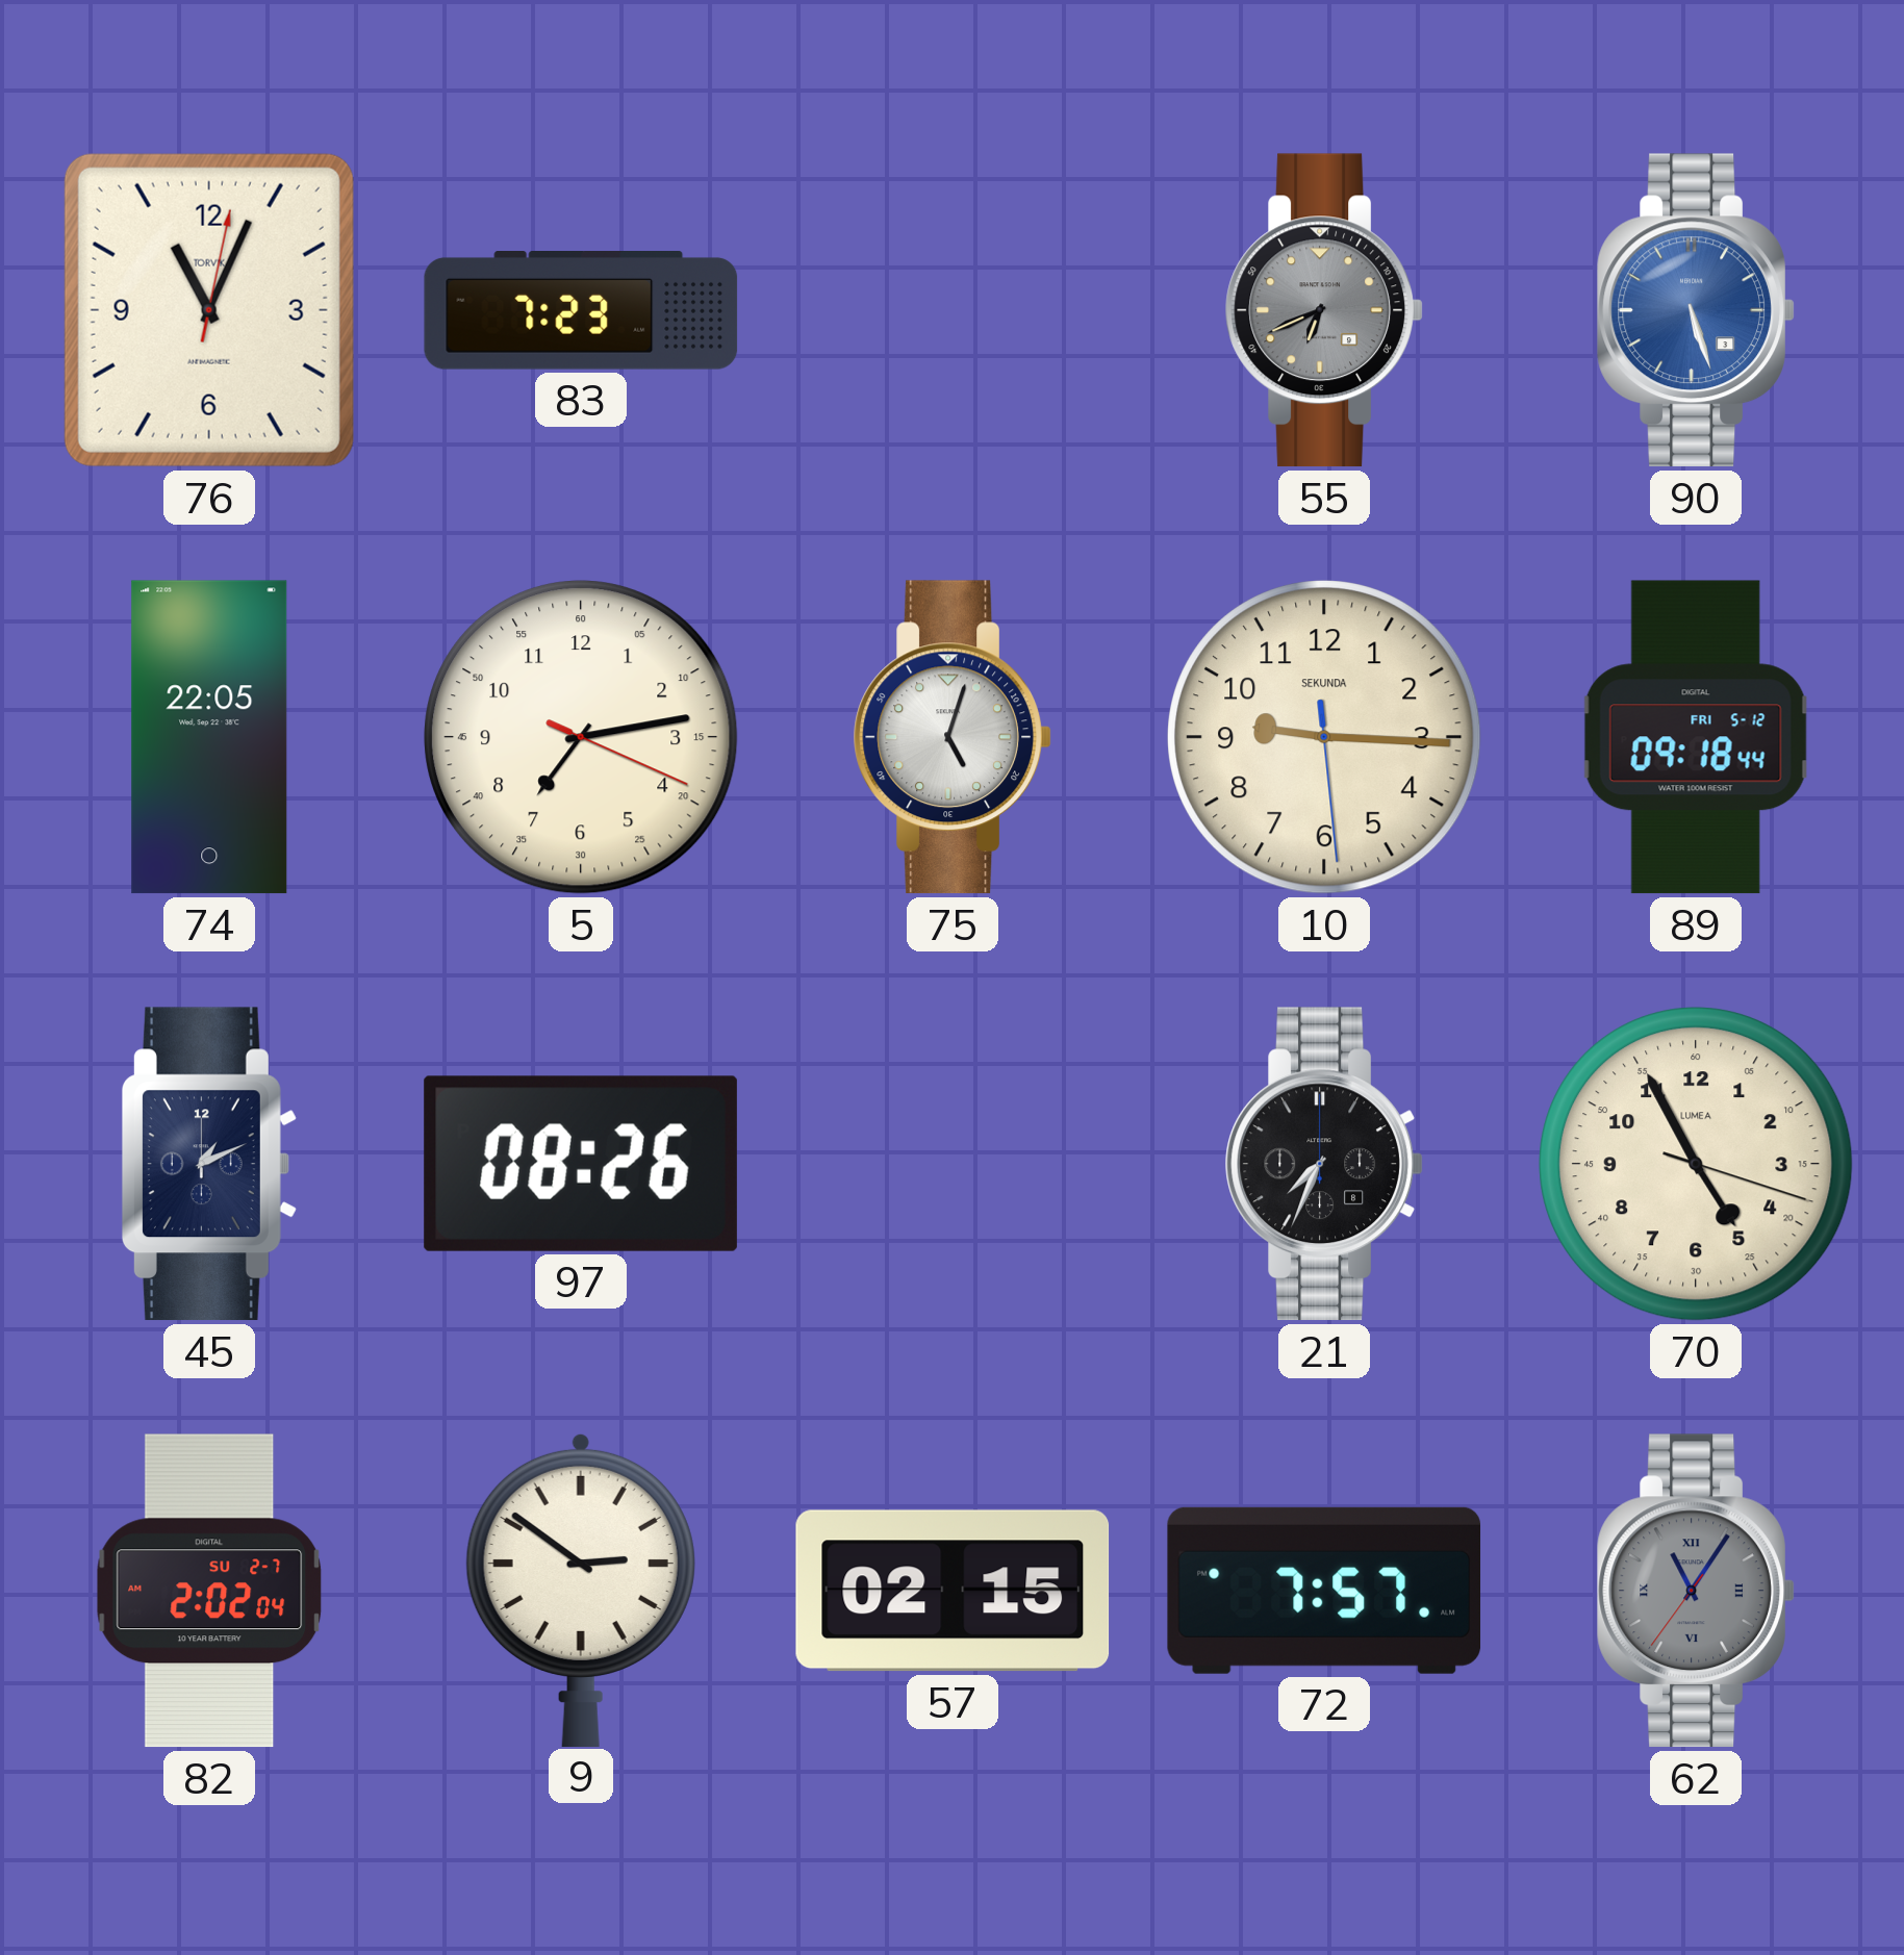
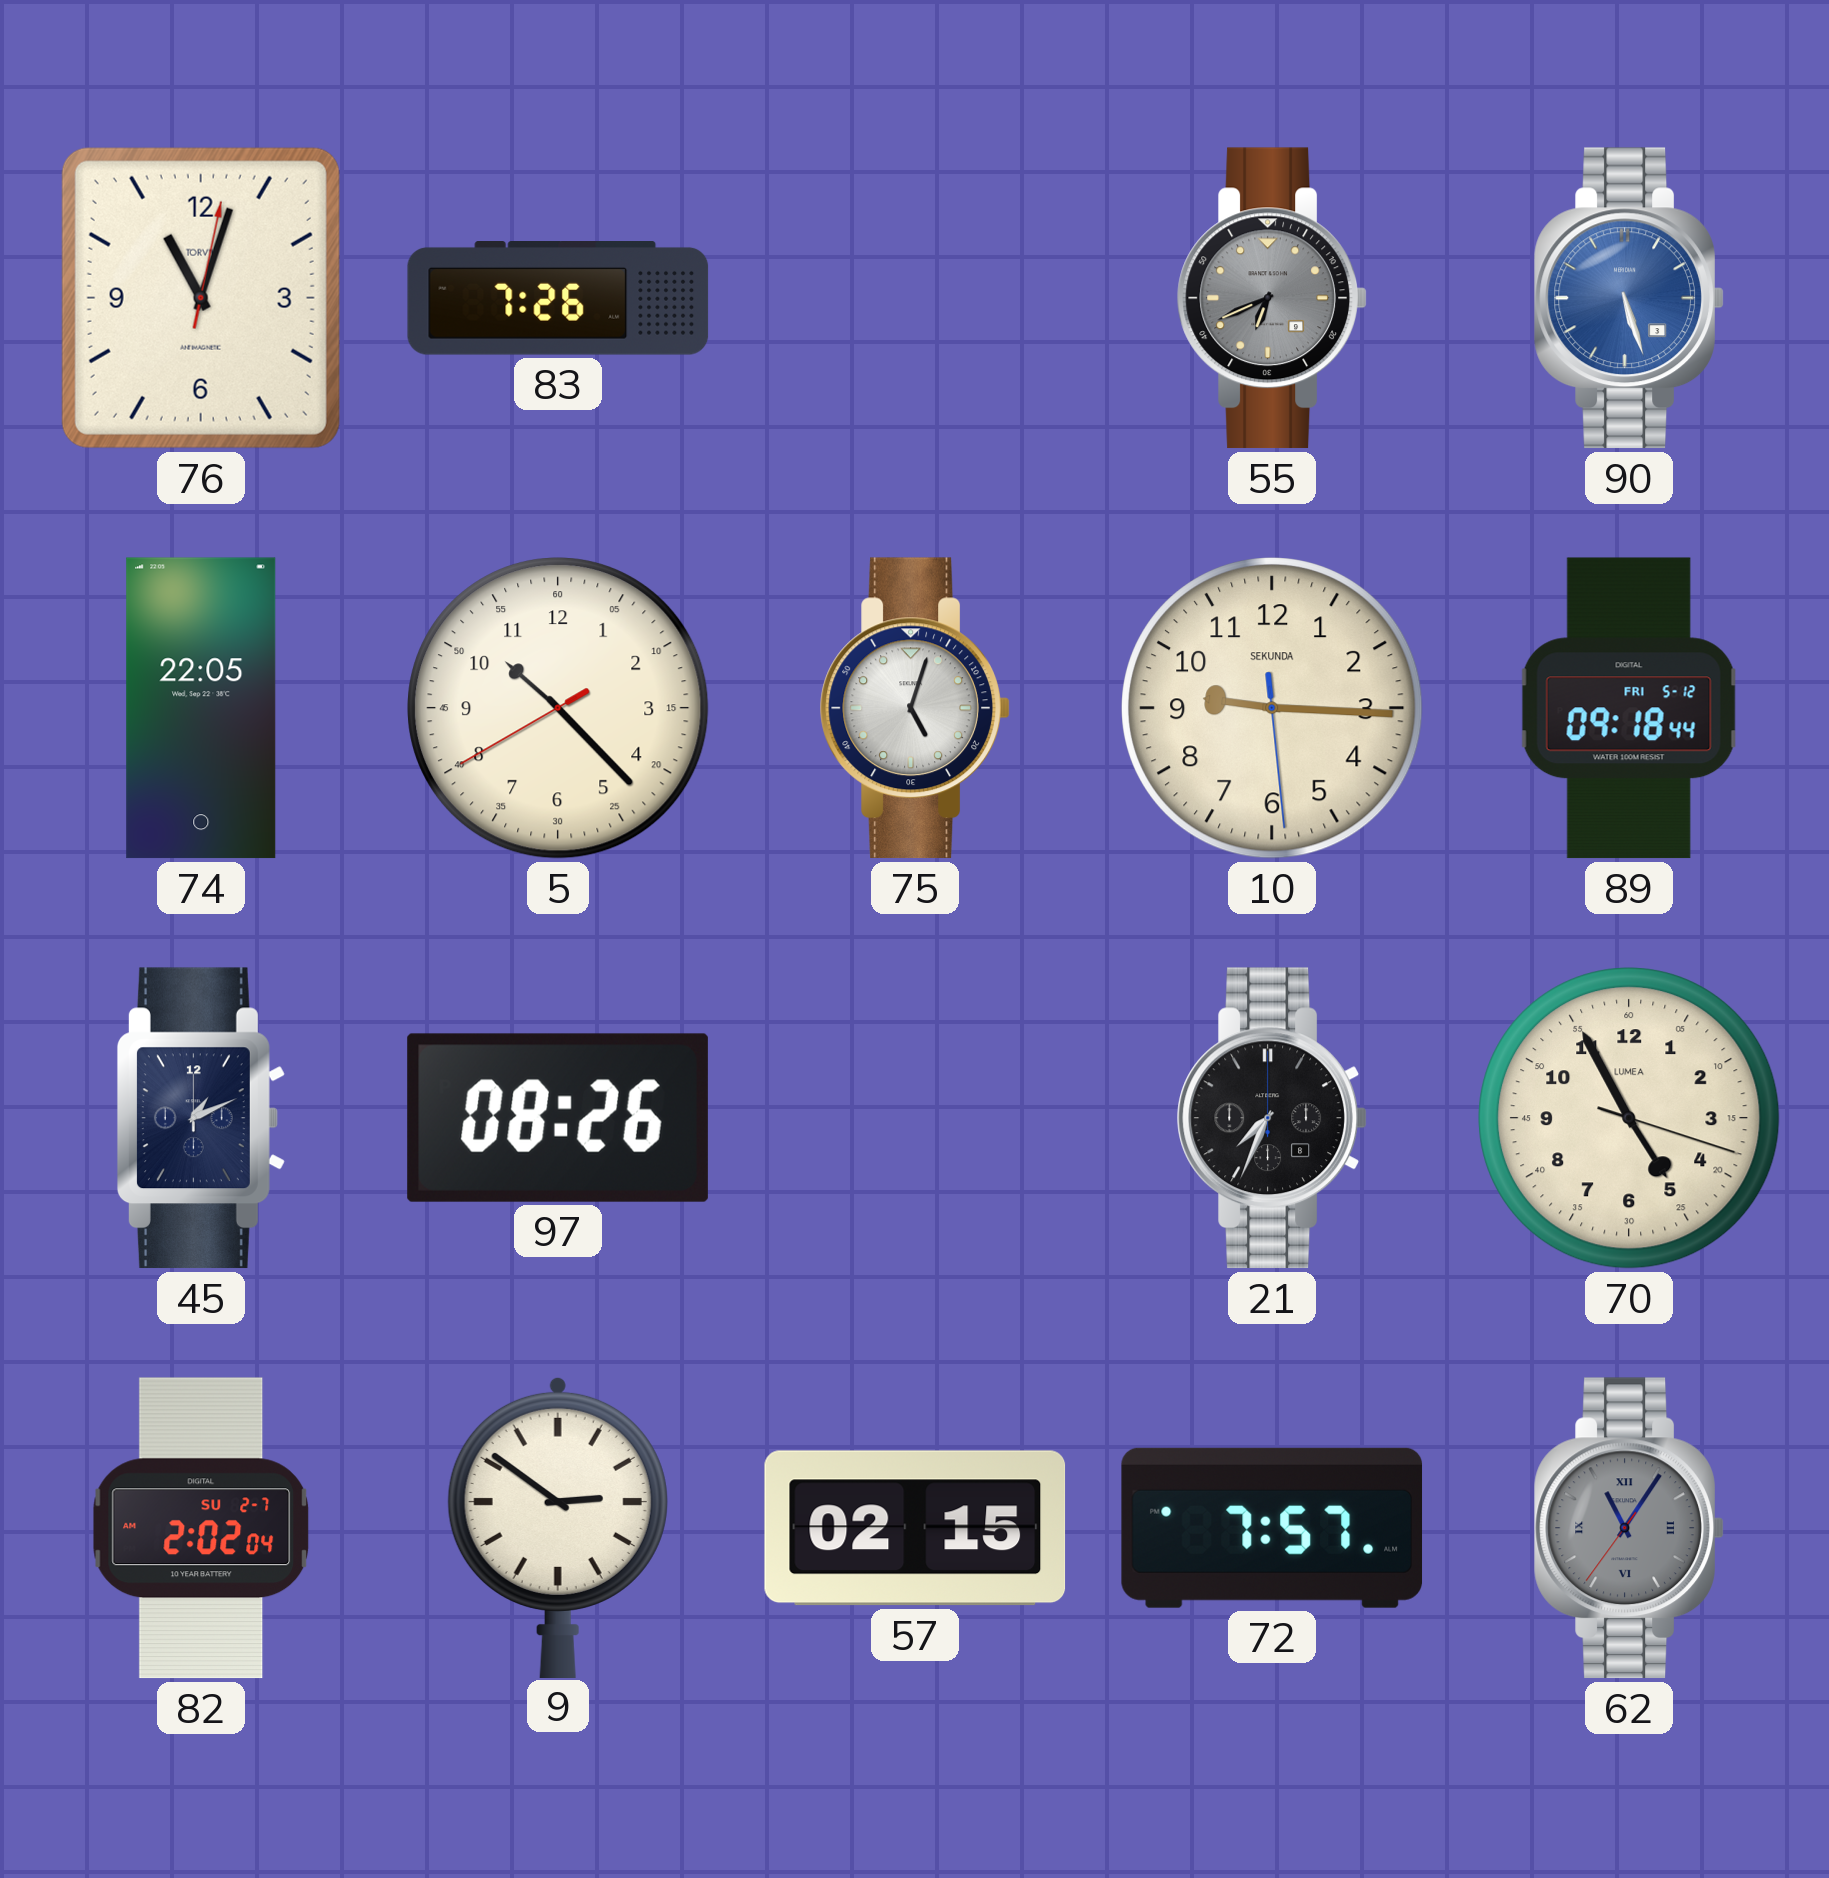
76: 11:04 -> 11:03 (201, 298)
83: 7:23 -> 7:26 (558, 299)
5: 7:13 -> 10:22 (558, 708)
